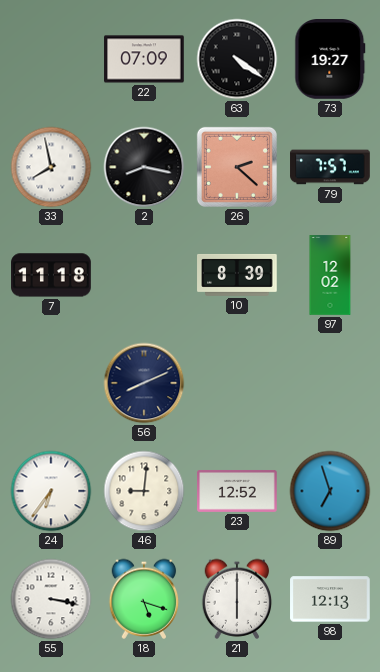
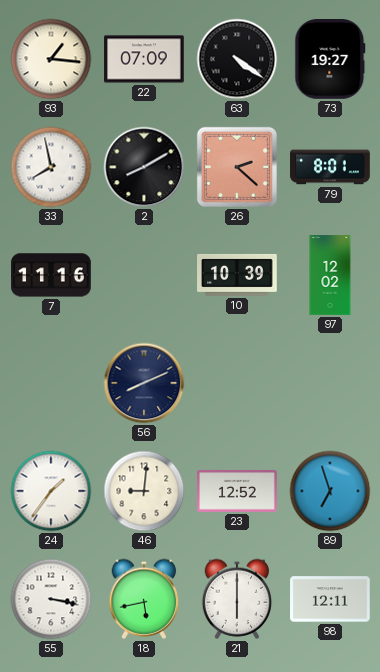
93: none -> 1:16 (51, 59)
2: 8:17 -> 8:10 (144, 167)
79: 7:57 -> 8:01 (330, 167)
7: 11:18 -> 11:16 (51, 275)
10: 8:39 -> 10:39 (237, 275)
24: 6:36 -> 1:36 (51, 491)
18: 5:18 -> 5:43 (144, 599)
98: 12:13 -> 12:11 (330, 599)
